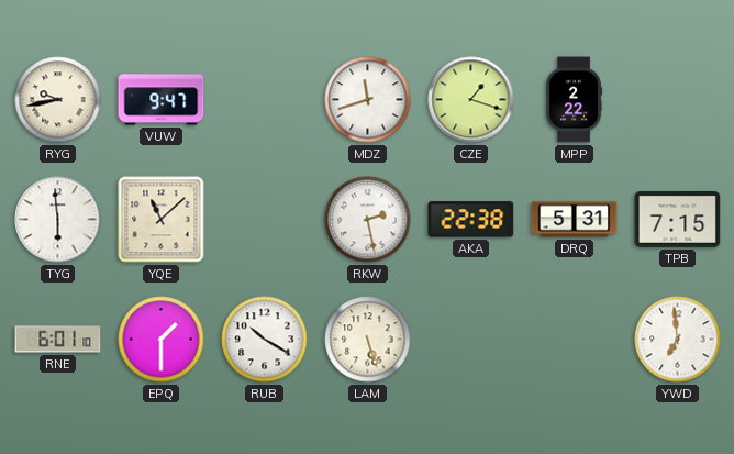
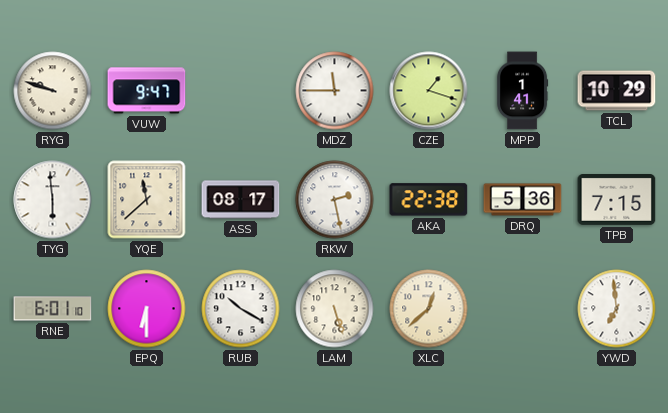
RYG: 9:43 -> 9:48 (53, 91)
MDZ: 11:42 -> 11:45 (335, 91)
MPP: 2:22 -> 1:41 (522, 91)
TCL: none -> 10:29 (617, 91)
YQE: 11:08 -> 11:38 (147, 200)
ASS: none -> 08:17 (241, 200)
DRQ: 5:31 -> 5:36 (523, 200)
EPQ: 1:30 -> 6:30 (147, 309)
XLC: none -> 12:38 (429, 309)
